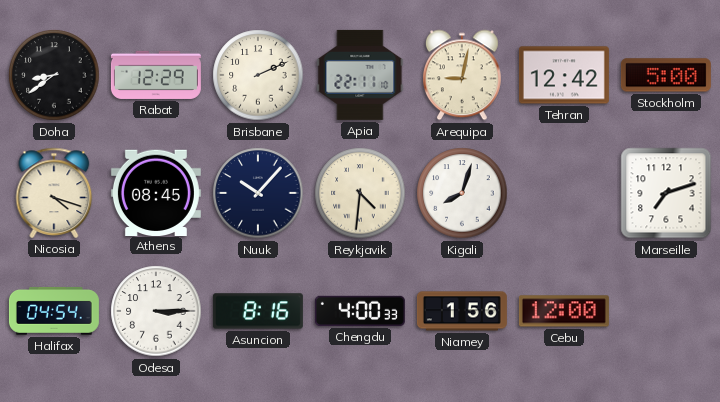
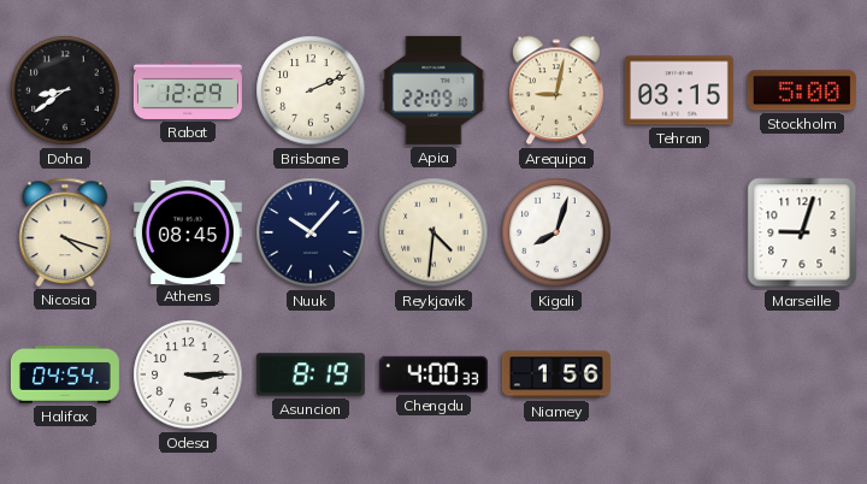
Apia: 22:11 -> 22:09 (433, 90)
Tehran: 12:42 -> 03:15 (679, 90)
Marseille: 7:12 -> 9:03 (802, 232)
Asuncion: 8:16 -> 8:19 (311, 374)
Cebu: 12:00 -> none (564, 311)
